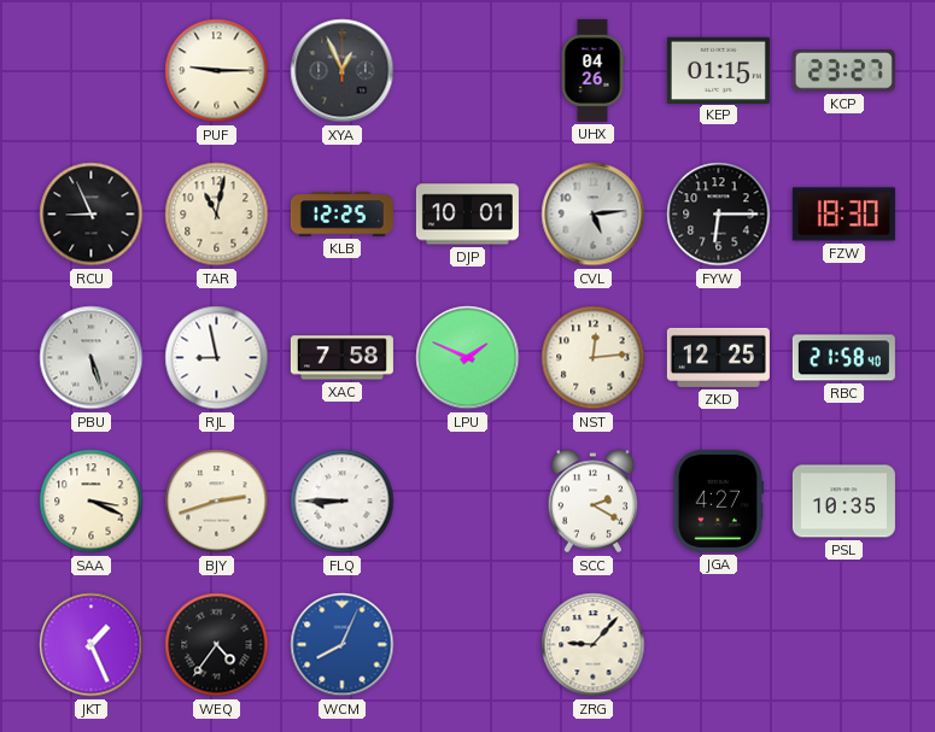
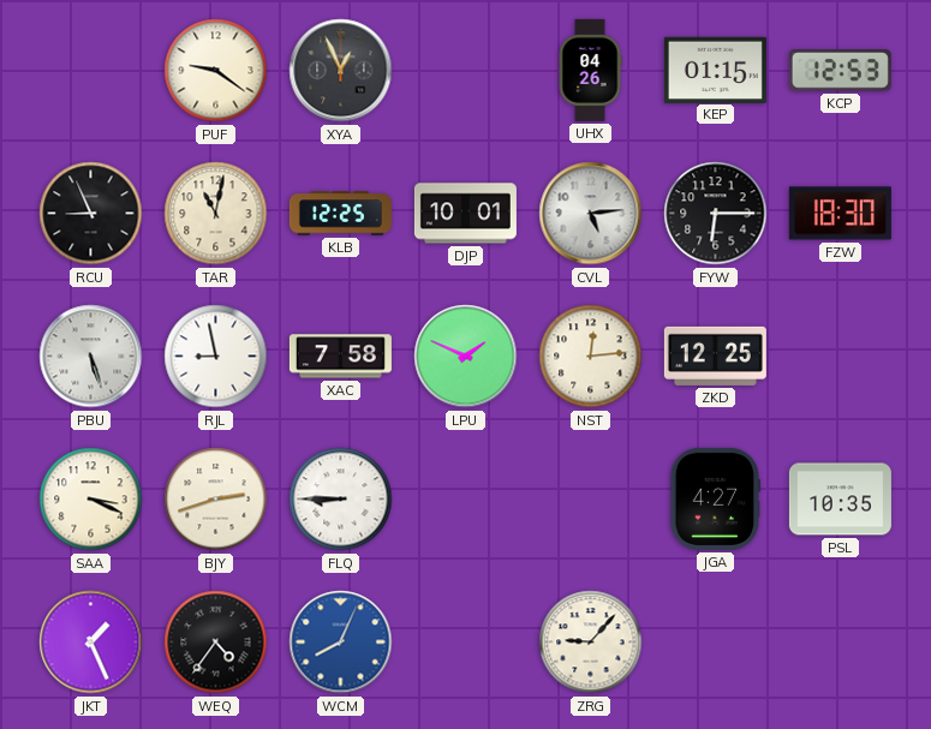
PUF: 9:15 -> 9:21 (216, 71)
KCP: 23:27 -> 12:53 (840, 71)
RBC: 21:58 -> none (843, 358)
SCC: 2:20 -> none (592, 502)
